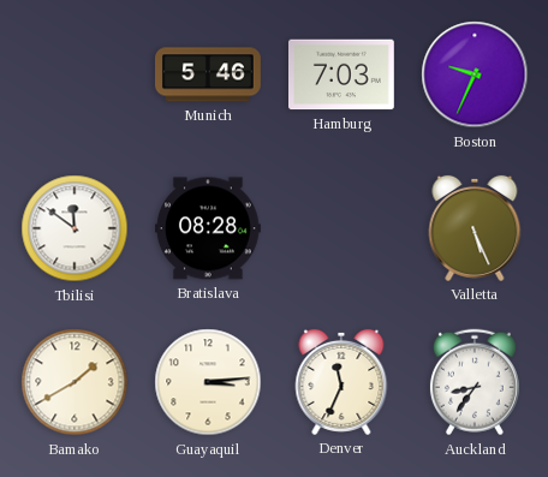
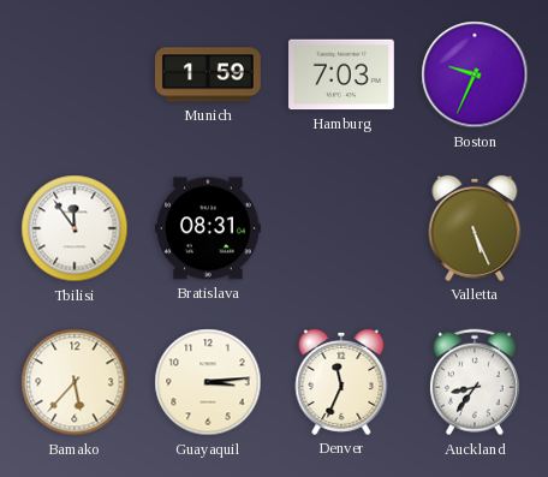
Munich: 5:46 -> 1:59 (209, 74)
Tbilisi: 11:51 -> 11:54 (75, 228)
Bratislava: 08:28 -> 08:31 (209, 228)
Bamako: 1:40 -> 5:37 (75, 382)
